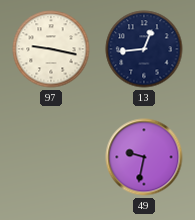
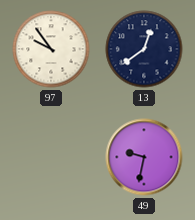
97: 9:17 -> 9:54 (51, 49)
13: 12:44 -> 12:39 (144, 49)
